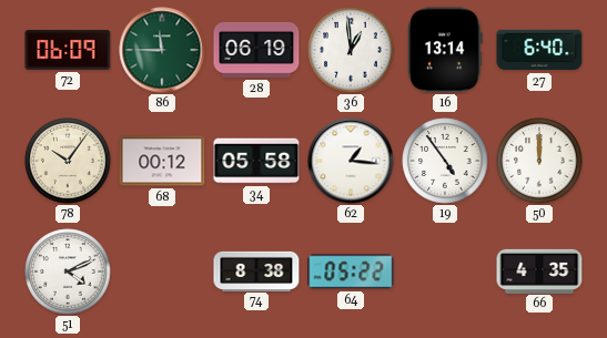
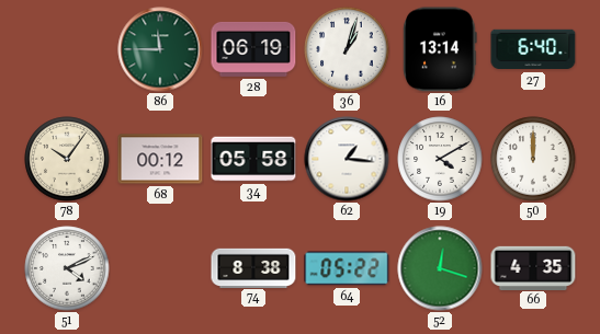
72: 06:09 -> none (68, 51)
36: 12:59 -> 1:03 (347, 49)
19: 4:54 -> 4:10 (440, 159)
52: none -> 12:18 (440, 268)
